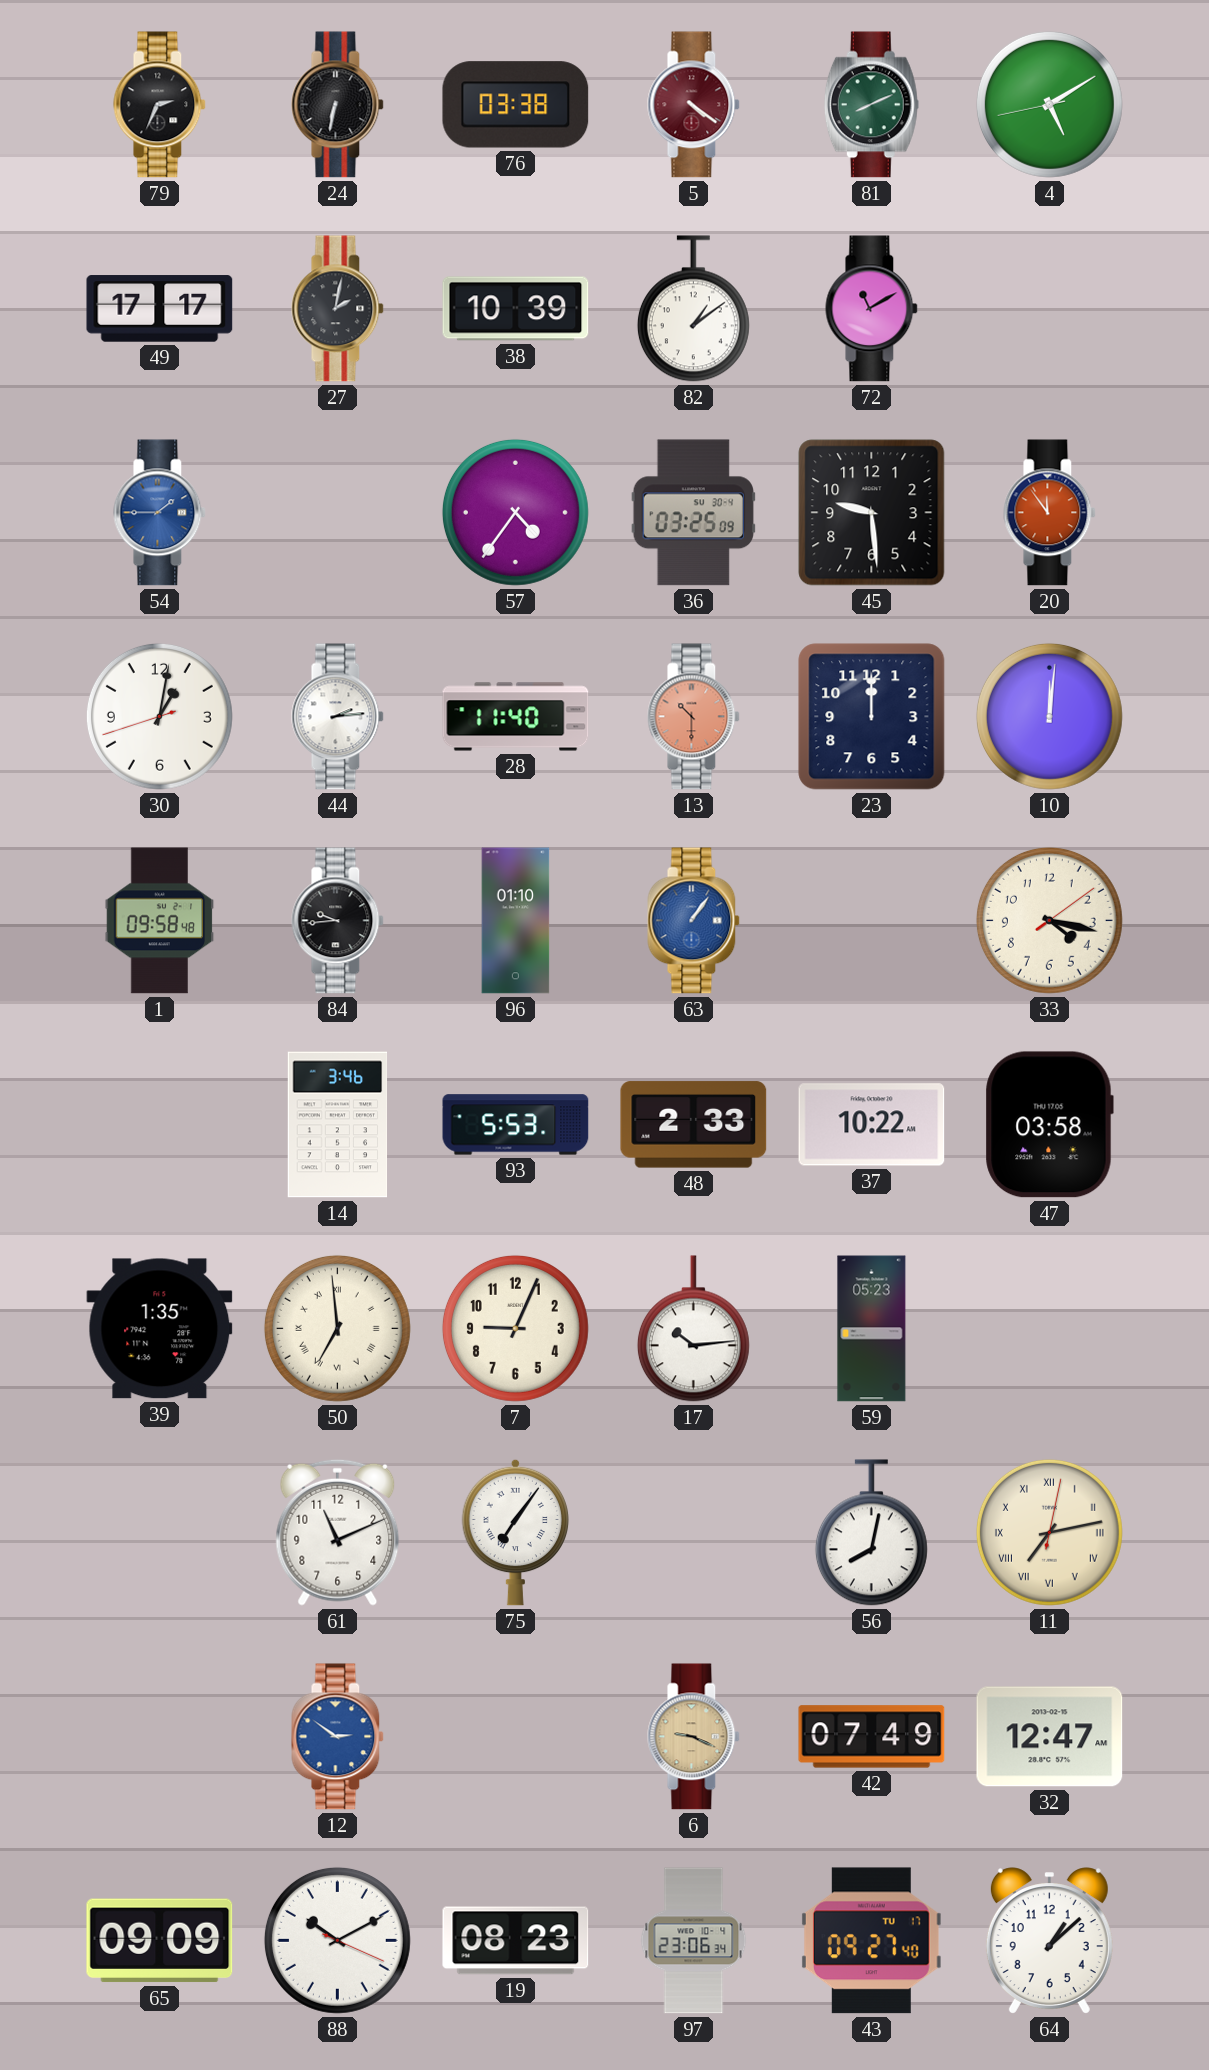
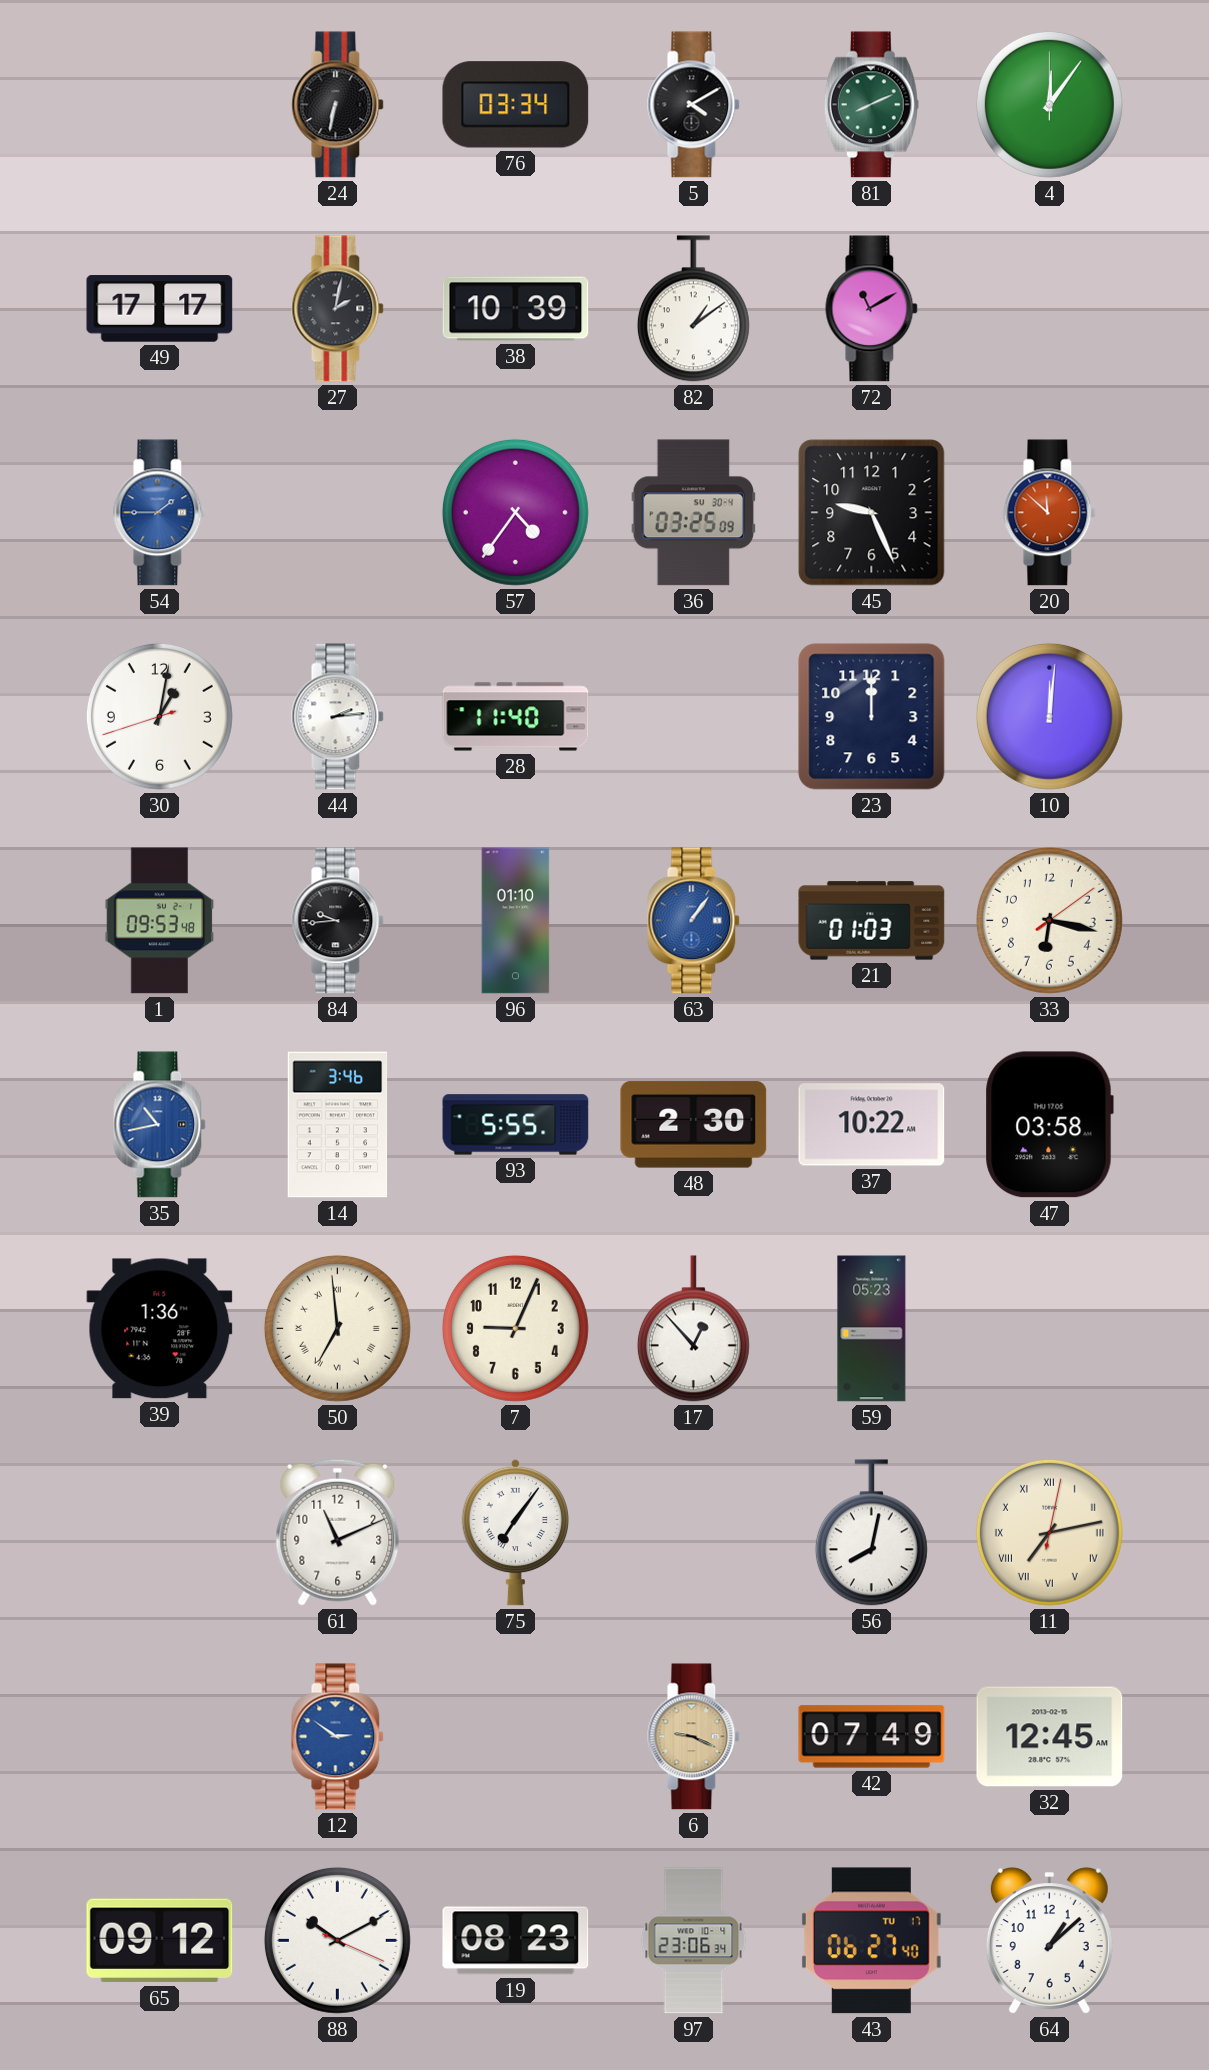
79: 2:34 -> none (160, 105)
76: 03:38 -> 03:34 (516, 105)
5: 4:21 -> 4:10 (694, 105)
5 dial: burgundy -> black (694, 105)
4: 5:09 -> 12:06 (1049, 104)
45: 9:29 -> 9:26 (872, 513)
20: 11:54 -> 11:52 (1050, 513)
13: 10:30 -> none (694, 717)
1: 09:58 -> 09:53 (160, 921)
21: none -> 01:03 (872, 921)
33: 4:17 -> 6:17 (1049, 920)
35: none -> 10:43 (160, 1125)
93: 5:53 -> 5:55 (516, 1125)
48: 2:33 -> 2:30 (694, 1125)
39: 1:35 -> 1:36 (160, 1329)
17: 10:14 -> 12:53 (693, 1329)
32: 12:47 -> 12:45 (1050, 1737)
65: 09:09 -> 09:12 (160, 1941)
43: 09:27 -> 06:27 (871, 1941)
